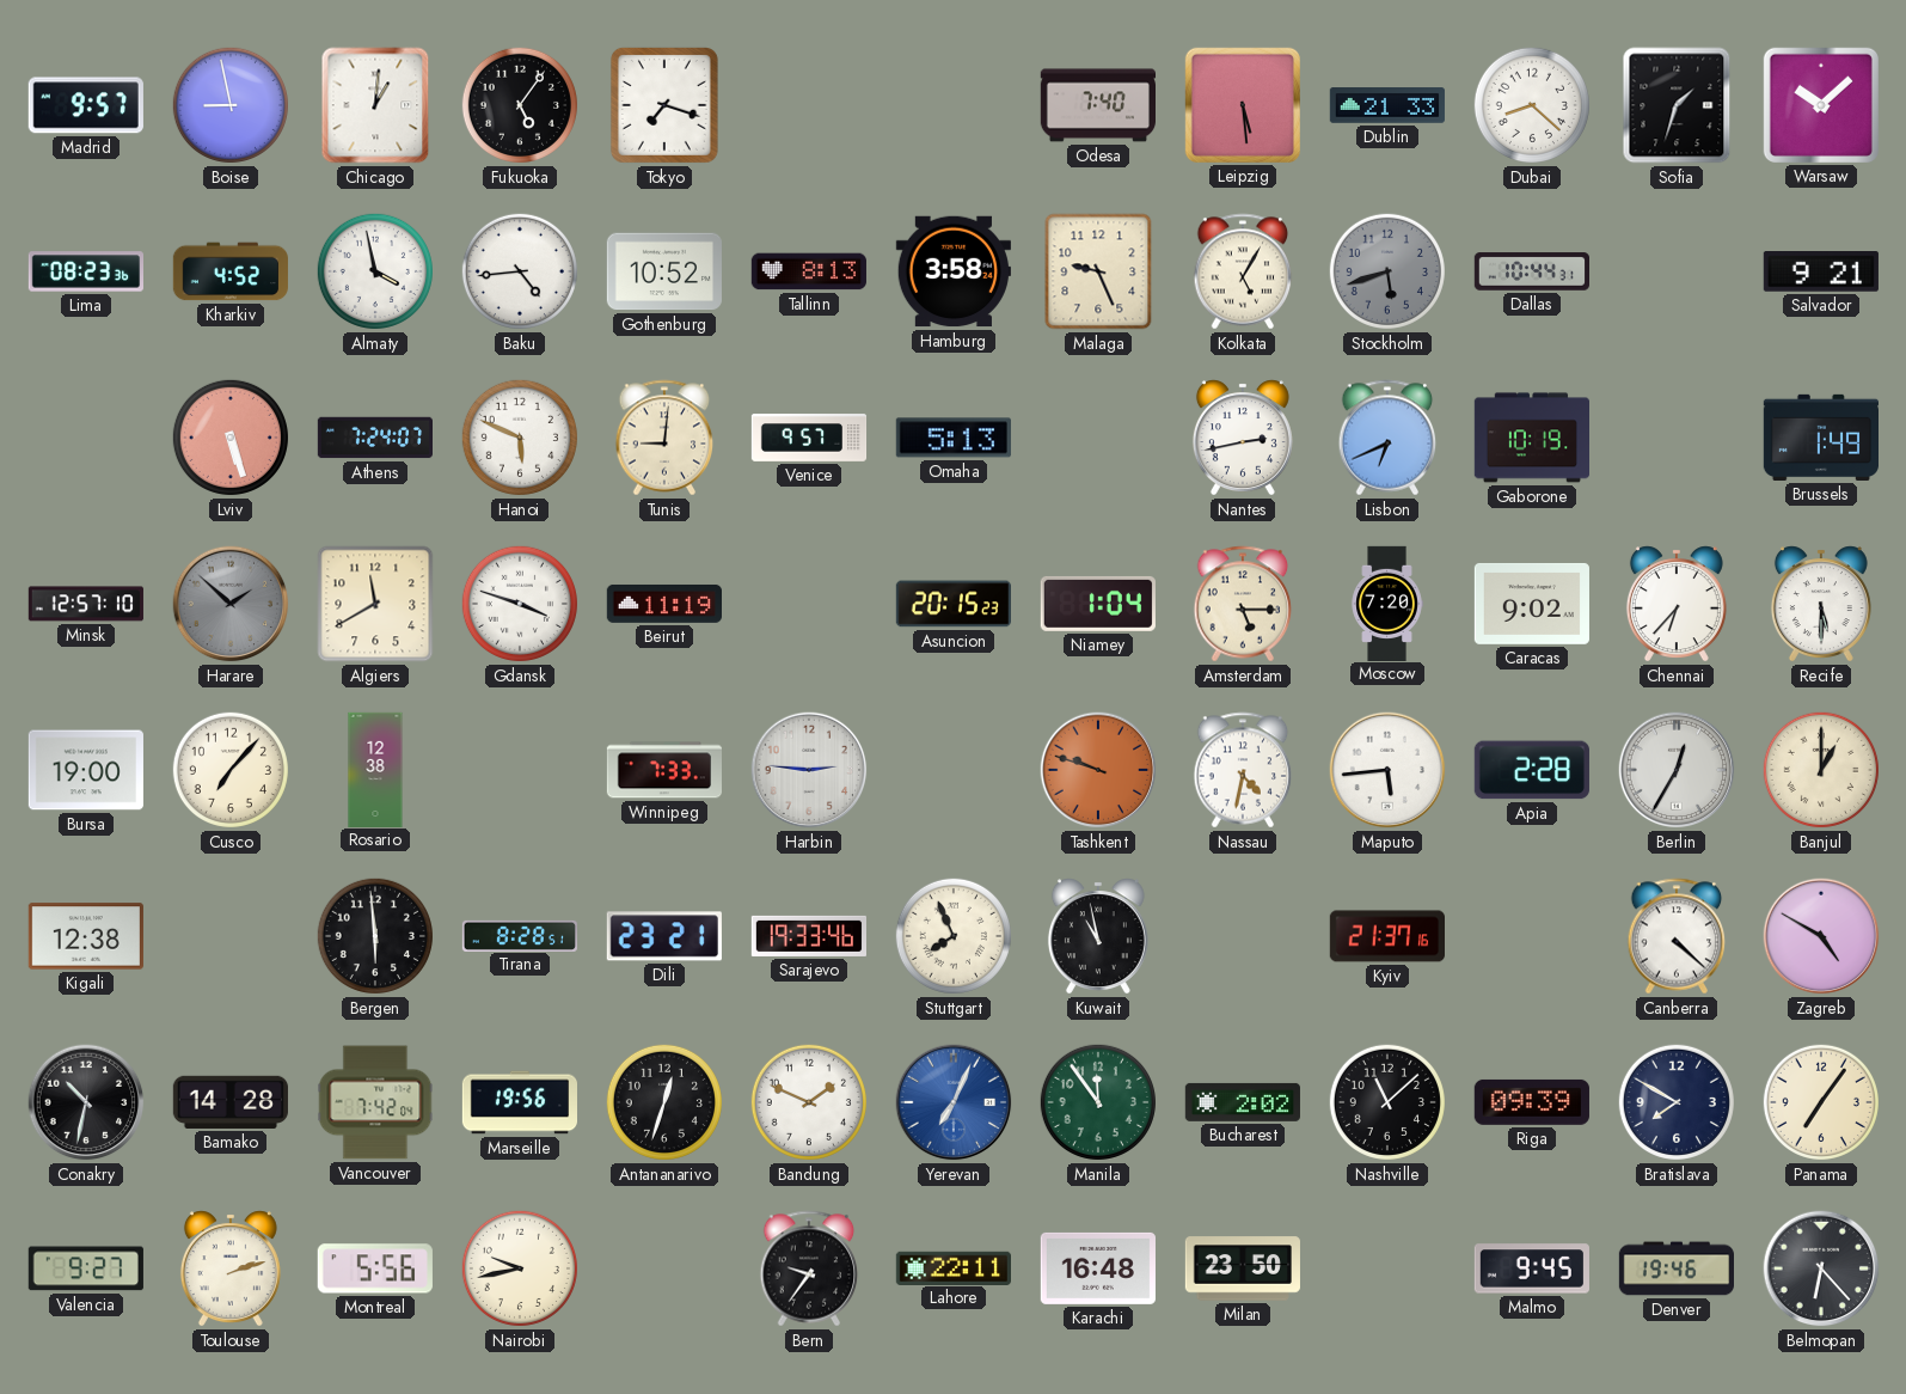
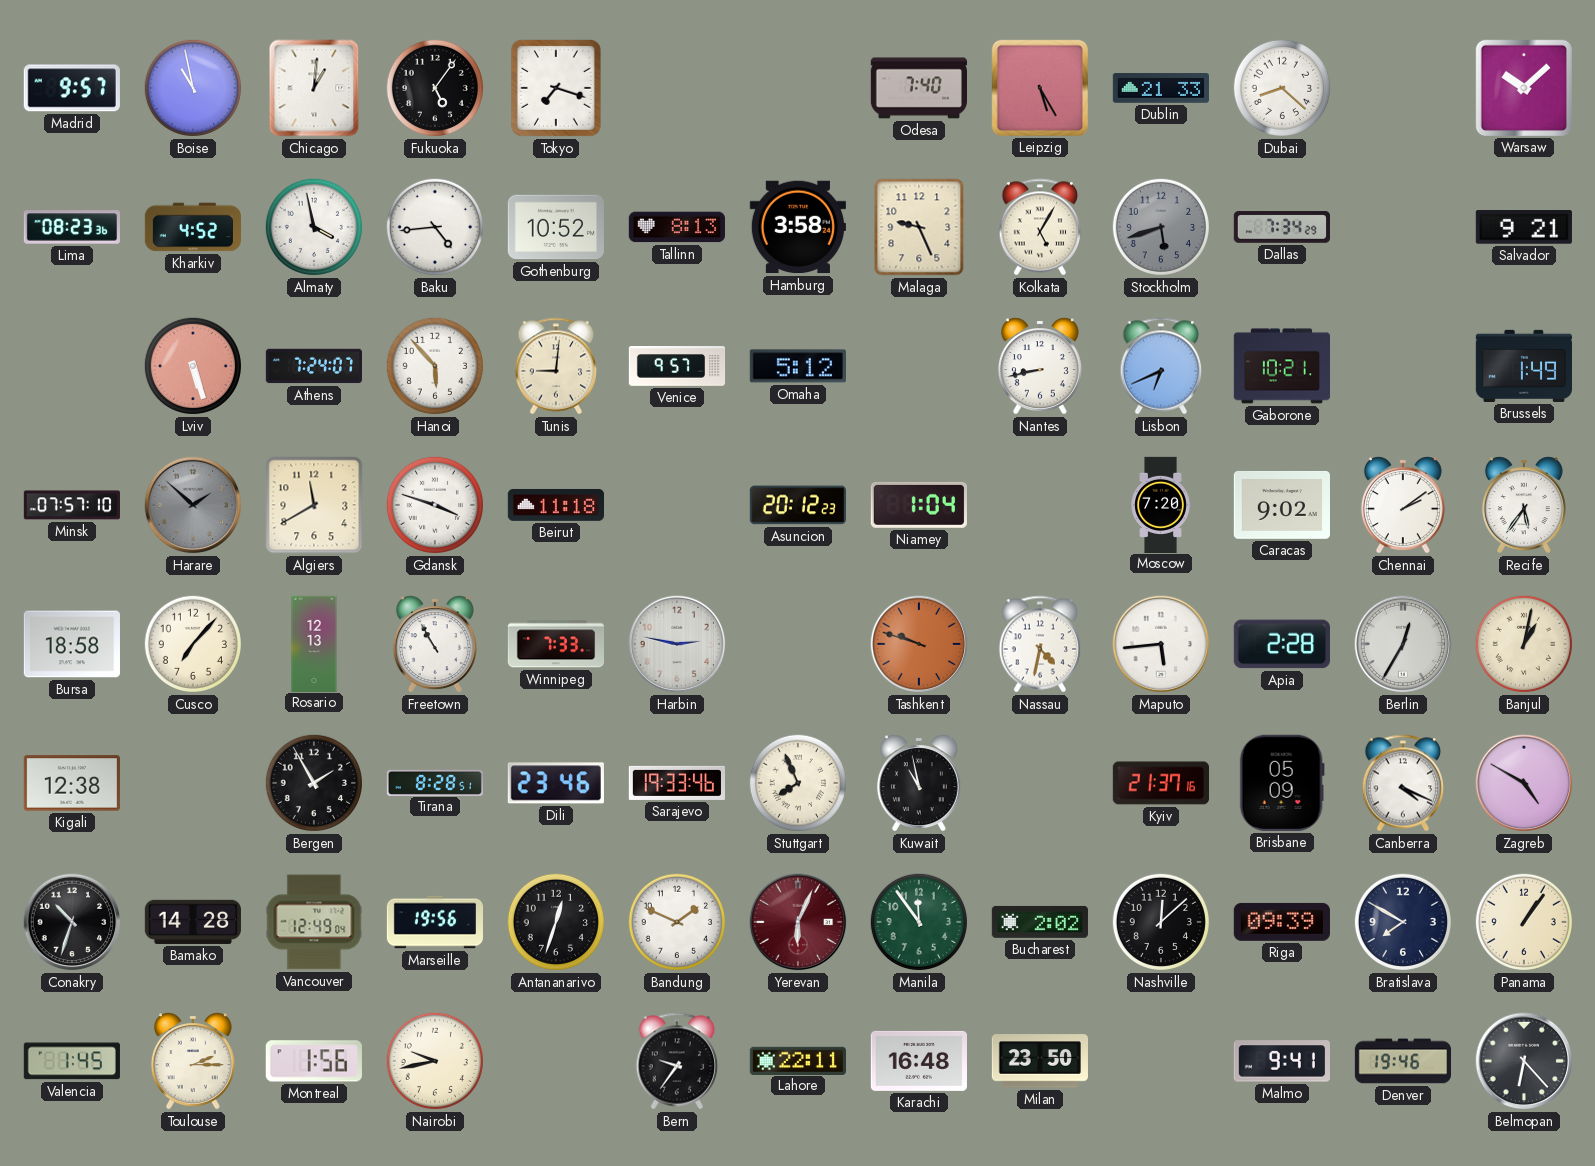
Boise: 8:58 -> 10:58 (193, 88)
Leipzig: 5:29 -> 5:25 (1040, 88)
Sofia: 1:33 -> none (1677, 105)
Dallas: 10:44 -> 7:34 (1281, 227)
Hanoi: 5:49 -> 5:53 (435, 366)
Omaha: 5:13 -> 5:12 (798, 366)
Nantes: 2:43 -> 8:43 (1040, 366)
Gaborone: 10:19 -> 10:21 (1281, 366)
Minsk: 12:57 -> 07:57 (72, 505)
Beirut: 11:19 -> 11:18 (555, 505)
Asuncion: 20:15 -> 20:12 (798, 505)
Amsterdam: 5:15 -> none (1243, 604)
Chennai: 6:37 -> 2:09 (1403, 505)
Recife: 5:30 -> 5:36 (1524, 505)
Bursa: 19:00 -> 18:58 (72, 644)
Rosario: 12:38 -> 12:13 (314, 643)
Freetown: none -> 10:55 (435, 644)
Harbin: 2:46 -> 2:47 (677, 644)
Banjul: 1:00 -> 1:02 (1524, 644)
Bergen: 5:59 -> 1:55 (314, 783)
Dili: 23:21 -> 23:46 (556, 783)
Brisbane: none -> 05:09 (1282, 783)
Canberra: 4:22 -> 4:19 (1403, 783)
Conakry: 10:32 -> 10:33 (72, 922)
Vancouver: 7:42 -> 12:49 (314, 922)
Yerevan: 7:04 -> 6:04 (798, 922)
Yerevan dial: blue -> burgundy (798, 922)
Nashville: 11:08 -> 12:08 (1161, 922)
Panama: 7:06 -> 1:06 (1524, 922)
Valencia: 9:27 -> 1:45 (72, 1061)
Toulouse: 2:12 -> 2:15 (193, 1061)
Montreal: 5:56 -> 1:56 (314, 1061)
Malmo: 9:45 -> 9:41 (1282, 1061)
